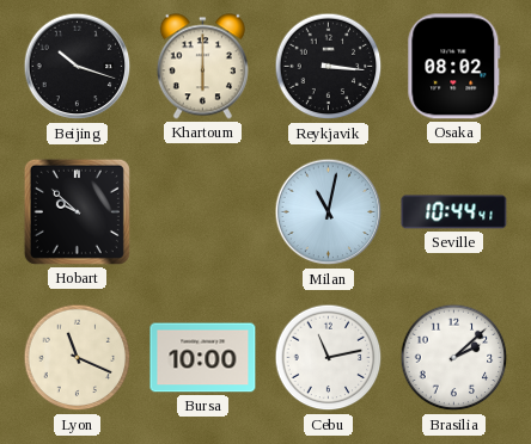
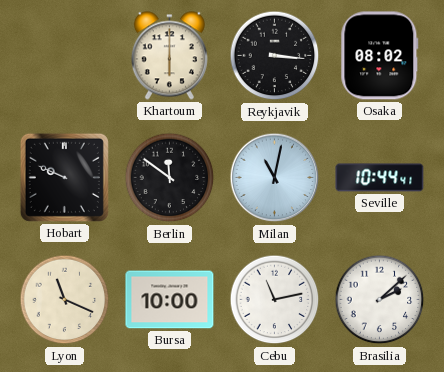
Beijing: 10:18 -> none (78, 67)
Hobart: 9:52 -> 9:49 (64, 177)
Berlin: none -> 11:51 (170, 178)
